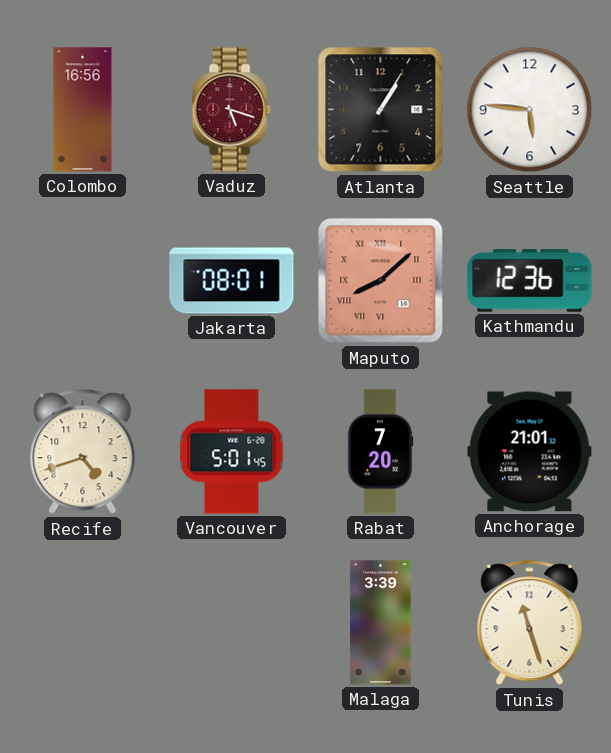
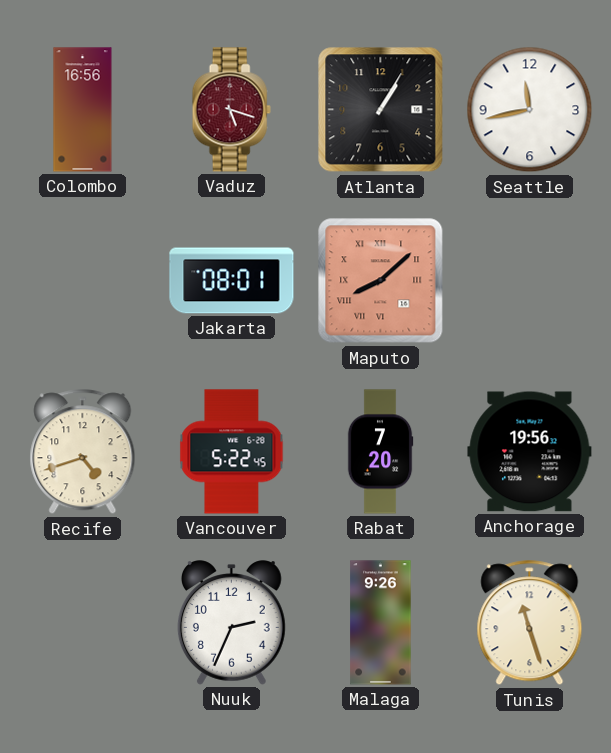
Seattle: 5:46 -> 11:43 (530, 110)
Kathmandu: 12:36 -> none (530, 281)
Vancouver: 5:01 -> 5:22 (232, 452)
Anchorage: 21:01 -> 19:56 (530, 452)
Nuuk: none -> 2:34 (231, 623)
Malaga: 3:39 -> 9:26 (381, 623)
